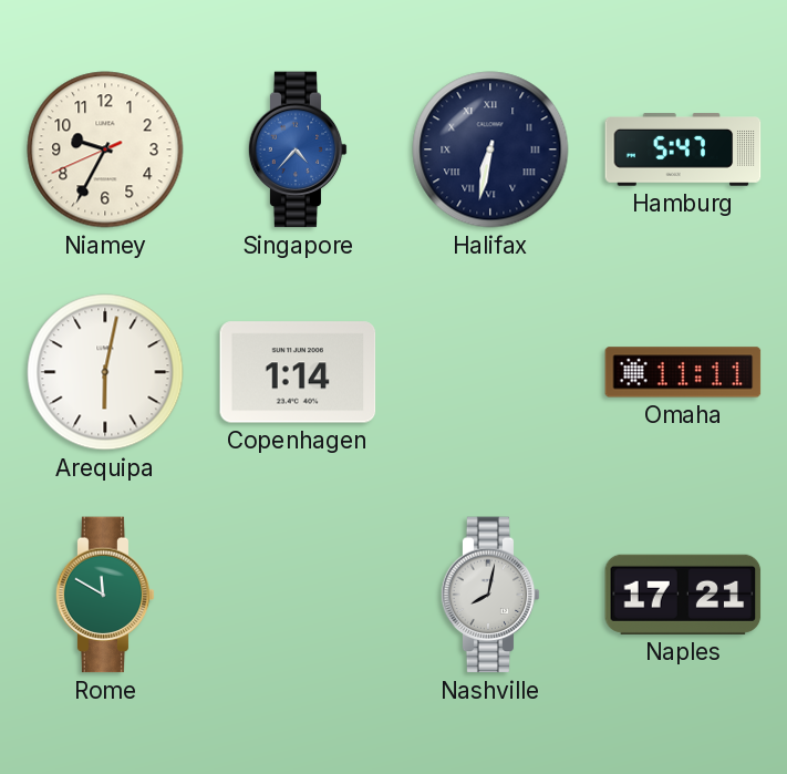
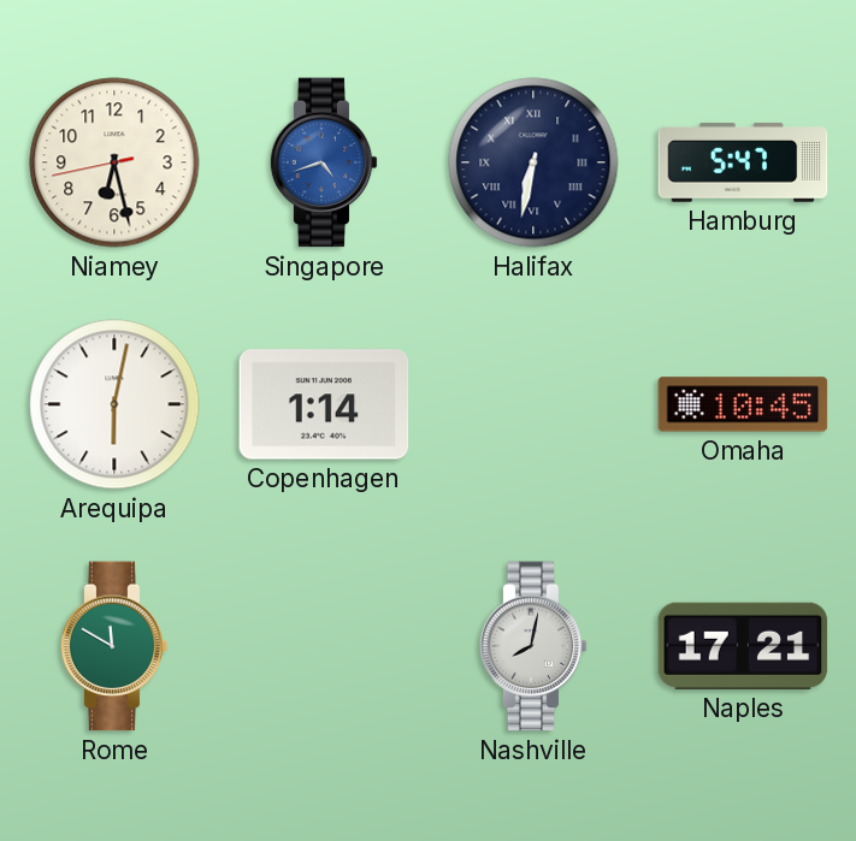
Niamey: 9:34 -> 6:27 (114, 162)
Singapore: 4:37 -> 4:42 (324, 162)
Omaha: 11:11 -> 10:45 (743, 404)
